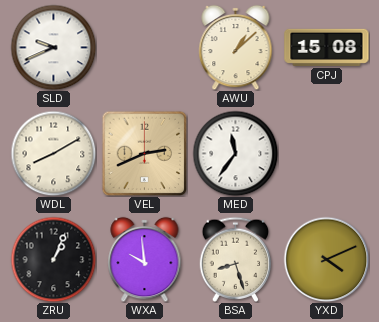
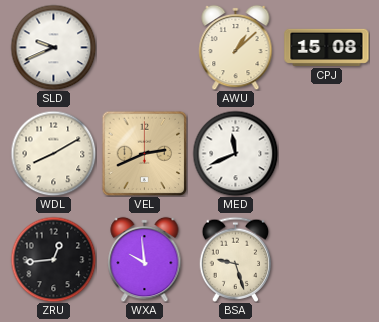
MED: 11:36 -> 11:41 (235, 153)
ZRU: 1:04 -> 12:44 (53, 259)
BSA: 8:27 -> 9:27 (236, 259)
YXD: 4:11 -> none (326, 259)
